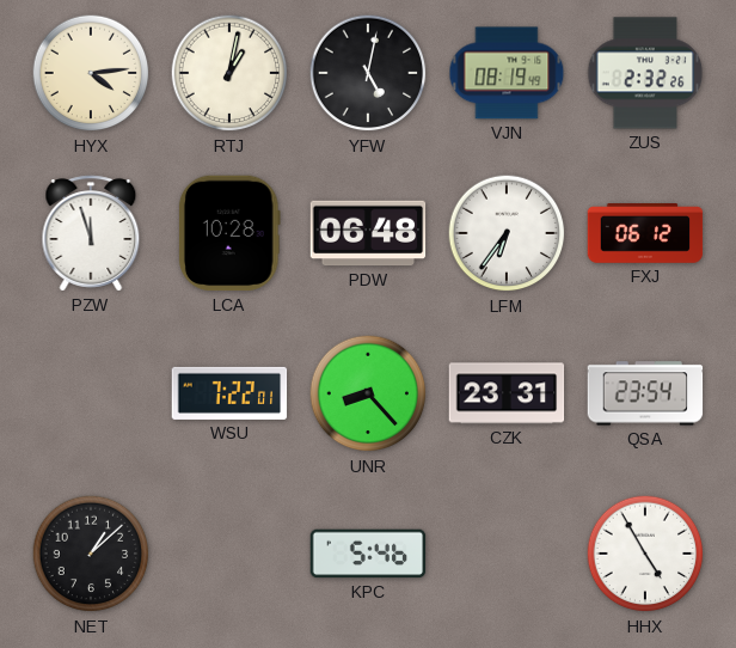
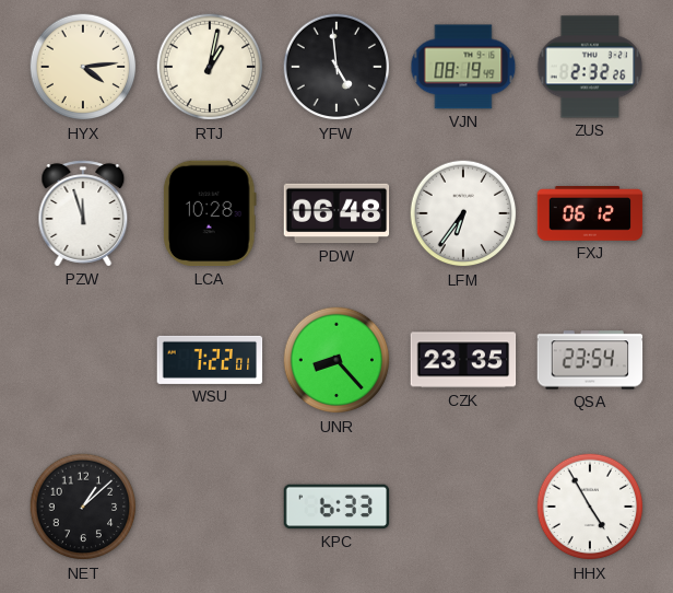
YFW: 5:02 -> 4:59 (336, 67)
CZK: 23:31 -> 23:35 (463, 360)
KPC: 5:46 -> 6:33 (336, 507)
